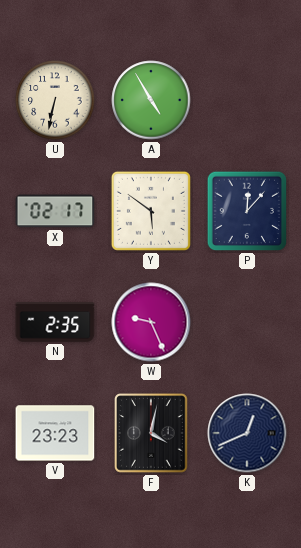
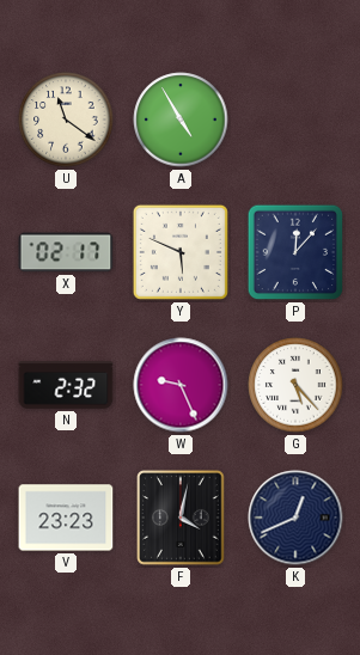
U: 6:32 -> 11:21 (66, 120)
Y: 5:51 -> 5:49 (181, 252)
N: 2:35 -> 2:32 (66, 385)
G: none -> 5:23 (295, 385)
